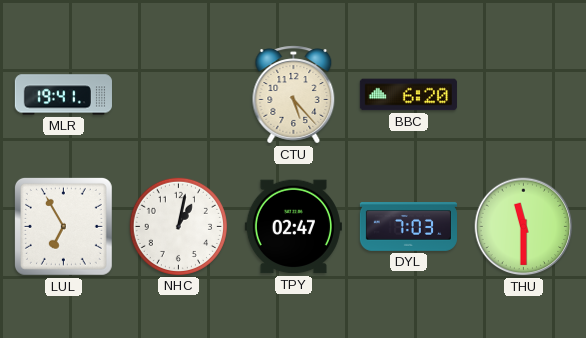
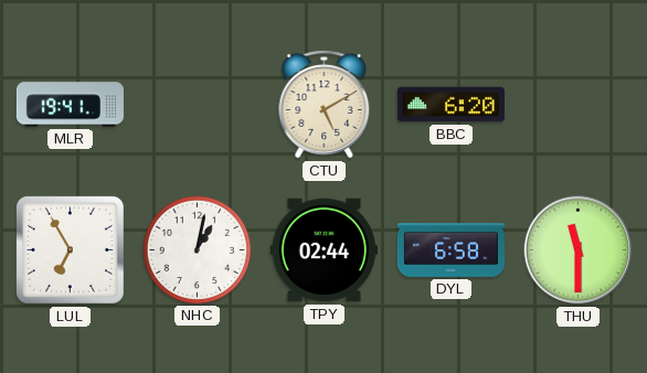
CTU: 5:23 -> 5:10 (325, 105)
TPY: 02:47 -> 02:44 (324, 251)
DYL: 7:03 -> 6:58 (450, 251)
